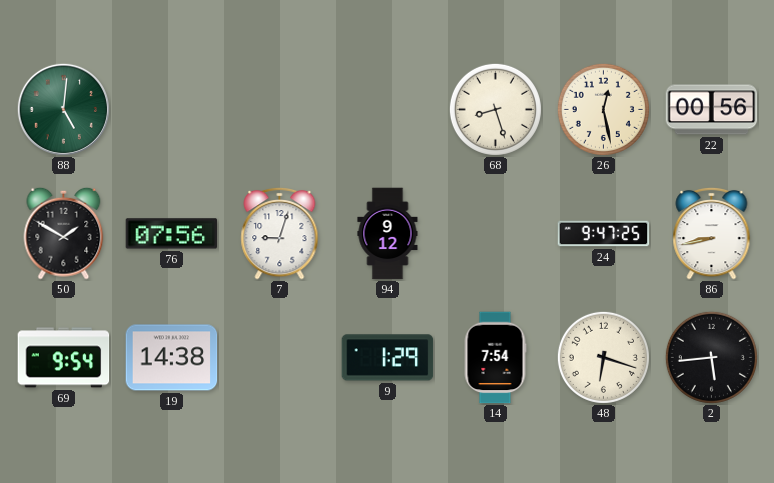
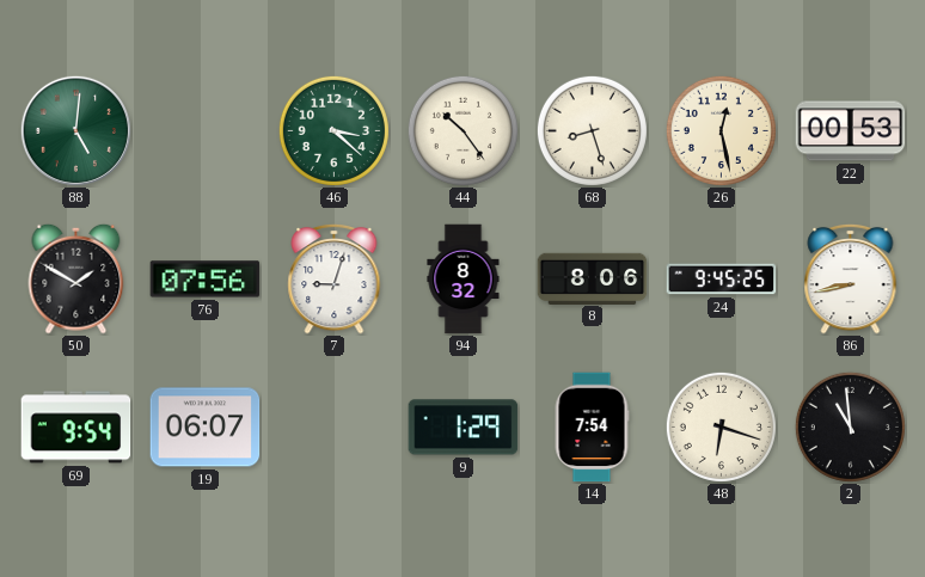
46: none -> 3:22 (333, 130)
44: none -> 10:24 (462, 130)
22: 00:56 -> 00:53 (851, 131)
94: 9:12 -> 8:32 (464, 280)
8: none -> 8:06 (593, 278)
24: 9:47 -> 9:45 (722, 280)
19: 14:38 -> 06:07 (206, 428)
2: 5:44 -> 10:59 (850, 426)
